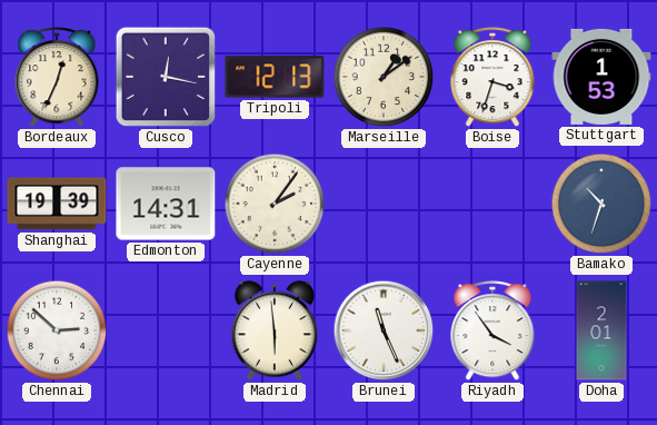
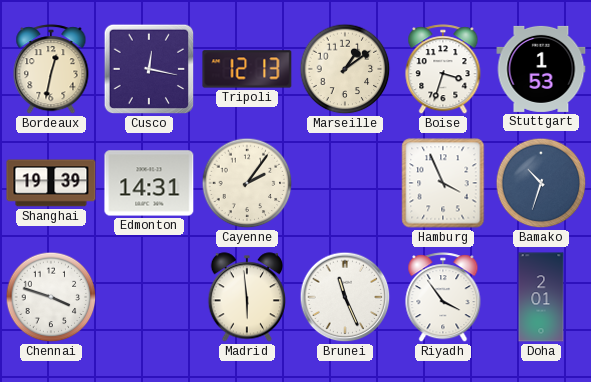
Bordeaux: 12:34 -> 12:32 (51, 70)
Hamburg: none -> 3:56 (443, 183)
Chennai: 2:52 -> 3:48 (51, 297)
